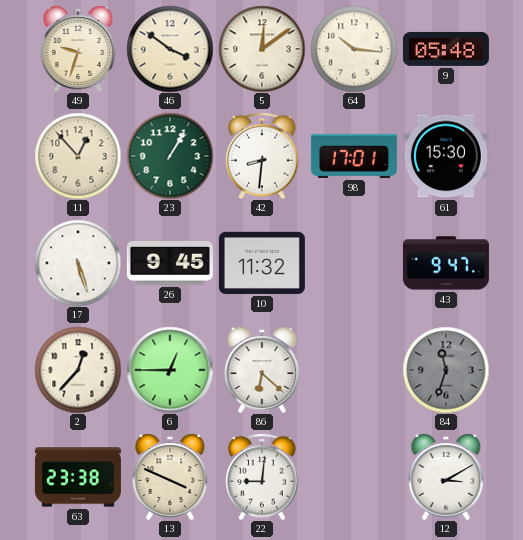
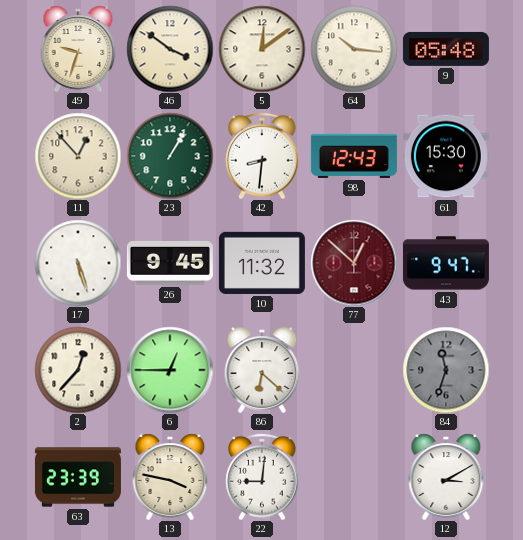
98: 17:01 -> 12:43 (354, 156)
77: none -> 12:52 (354, 263)
63: 23:38 -> 23:39 (78, 477)
13: 3:49 -> 3:47 (170, 477)
